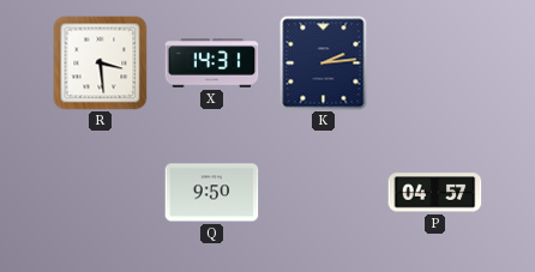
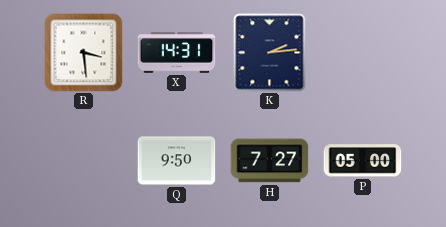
H: none -> 7:27 (270, 161)
P: 04:57 -> 05:00 (363, 161)
